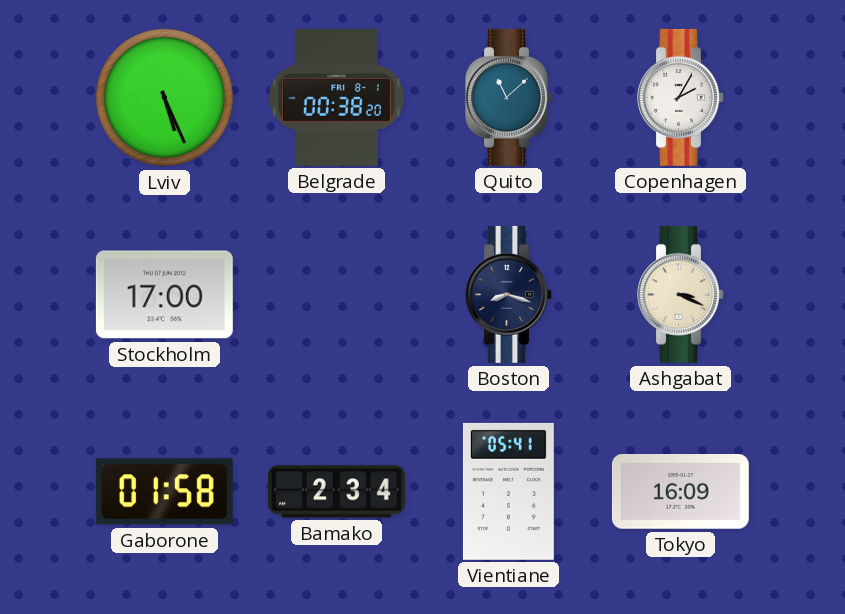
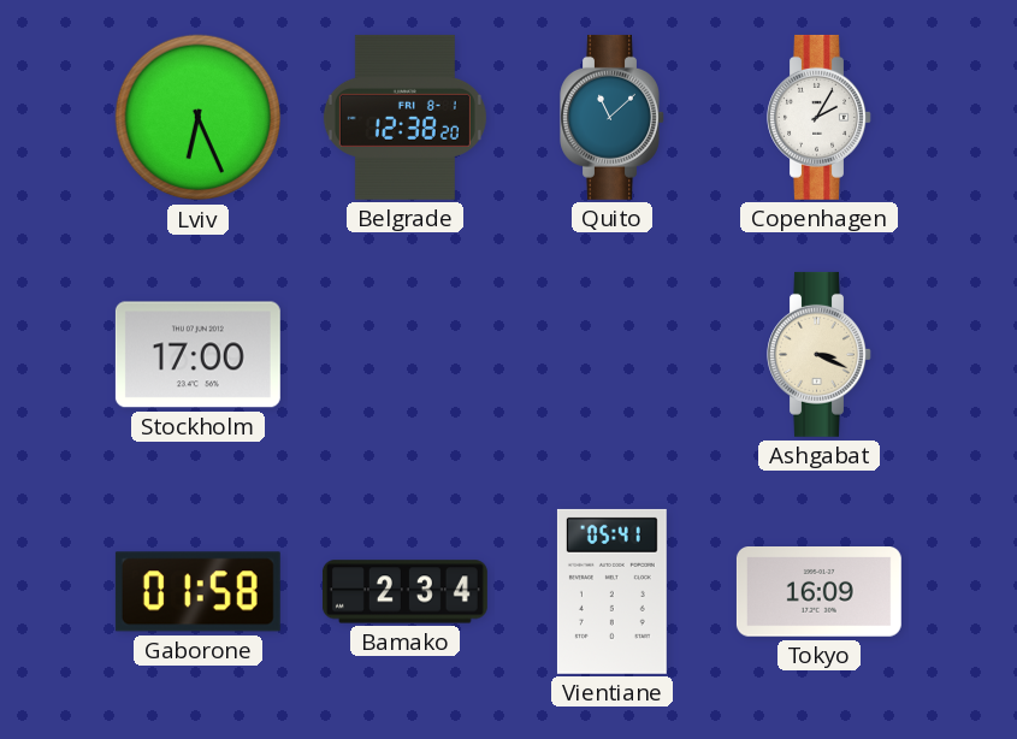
Lviv: 5:26 -> 6:26 (199, 118)
Belgrade: 00:38 -> 12:38 (404, 117)
Boston: 8:18 -> none (509, 294)
